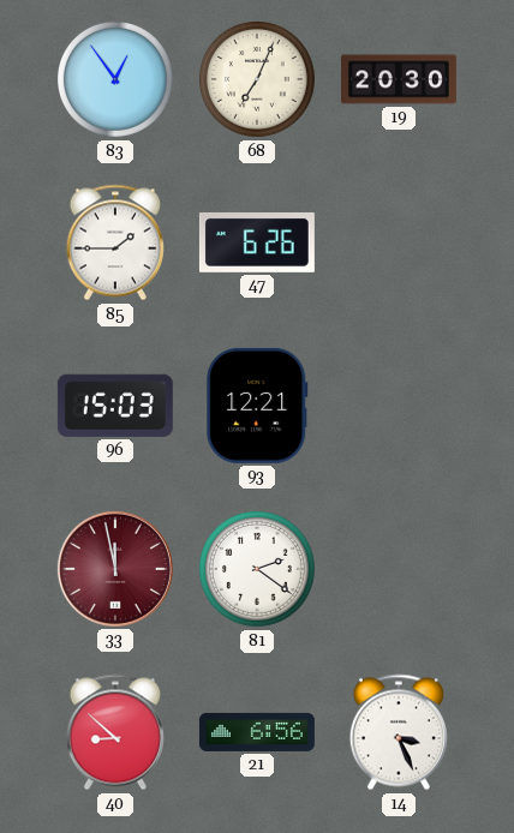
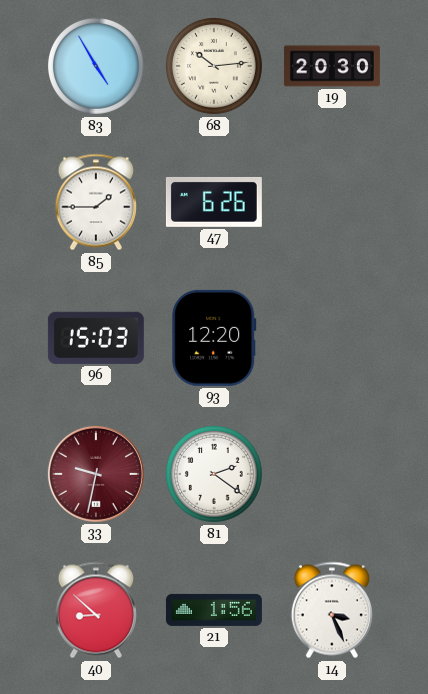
83: 12:54 -> 4:55 (96, 66)
68: 7:04 -> 10:14 (214, 66)
93: 12:21 -> 12:20 (214, 338)
33: 11:58 -> 9:32 (96, 474)
21: 6:56 -> 1:56 (214, 610)
